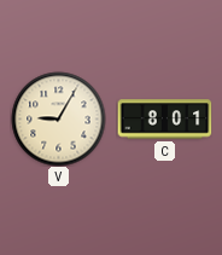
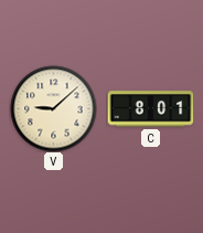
V: 9:05 -> 9:08 (53, 108)
